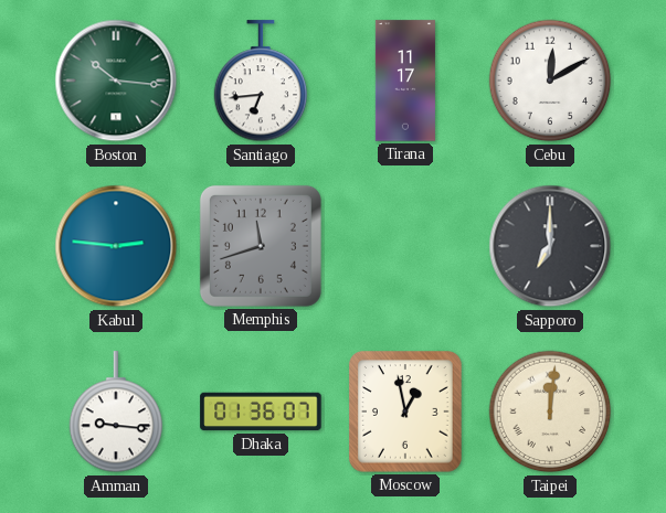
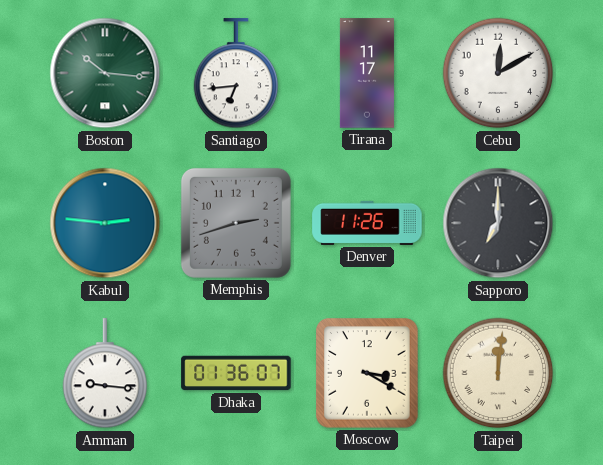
Memphis: 11:42 -> 2:42 (236, 223)
Denver: none -> 11:26 (367, 223)
Moscow: 12:58 -> 3:20 (367, 373)
